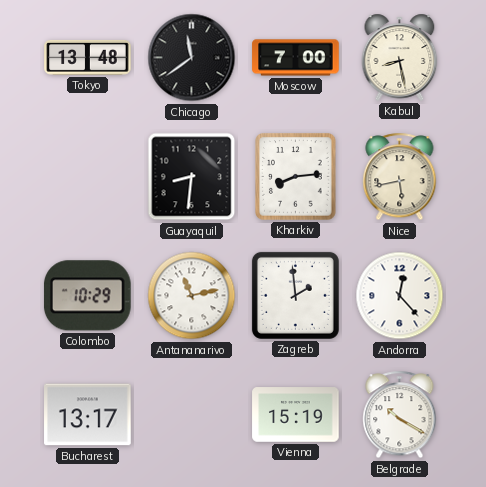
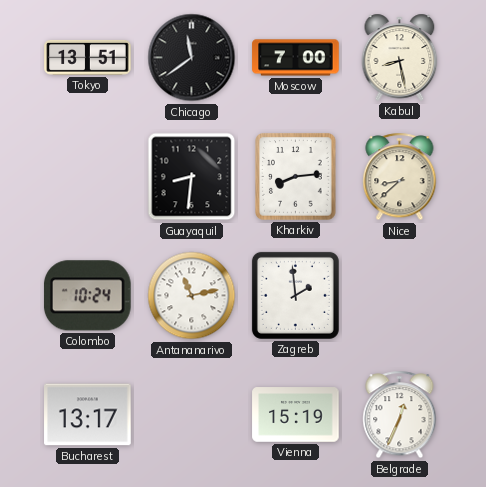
Tokyo: 13:48 -> 13:51 (88, 57)
Nice: 5:43 -> 8:38 (400, 177)
Colombo: 10:29 -> 10:24 (87, 296)
Andorra: 12:23 -> none (400, 296)
Belgrade: 10:20 -> 12:34 (400, 415)
